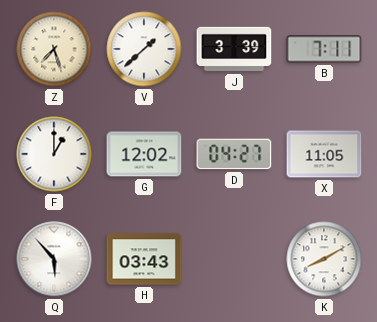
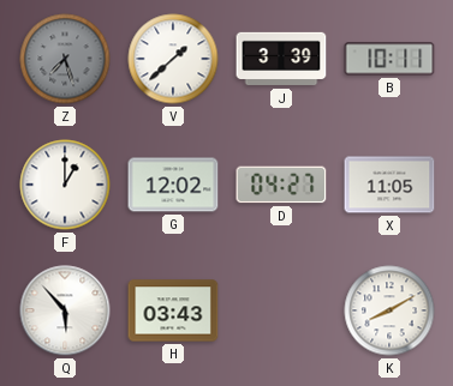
Z dial: cream -> grey (65, 59)
B: 7:11 -> 10:11 (389, 59)
